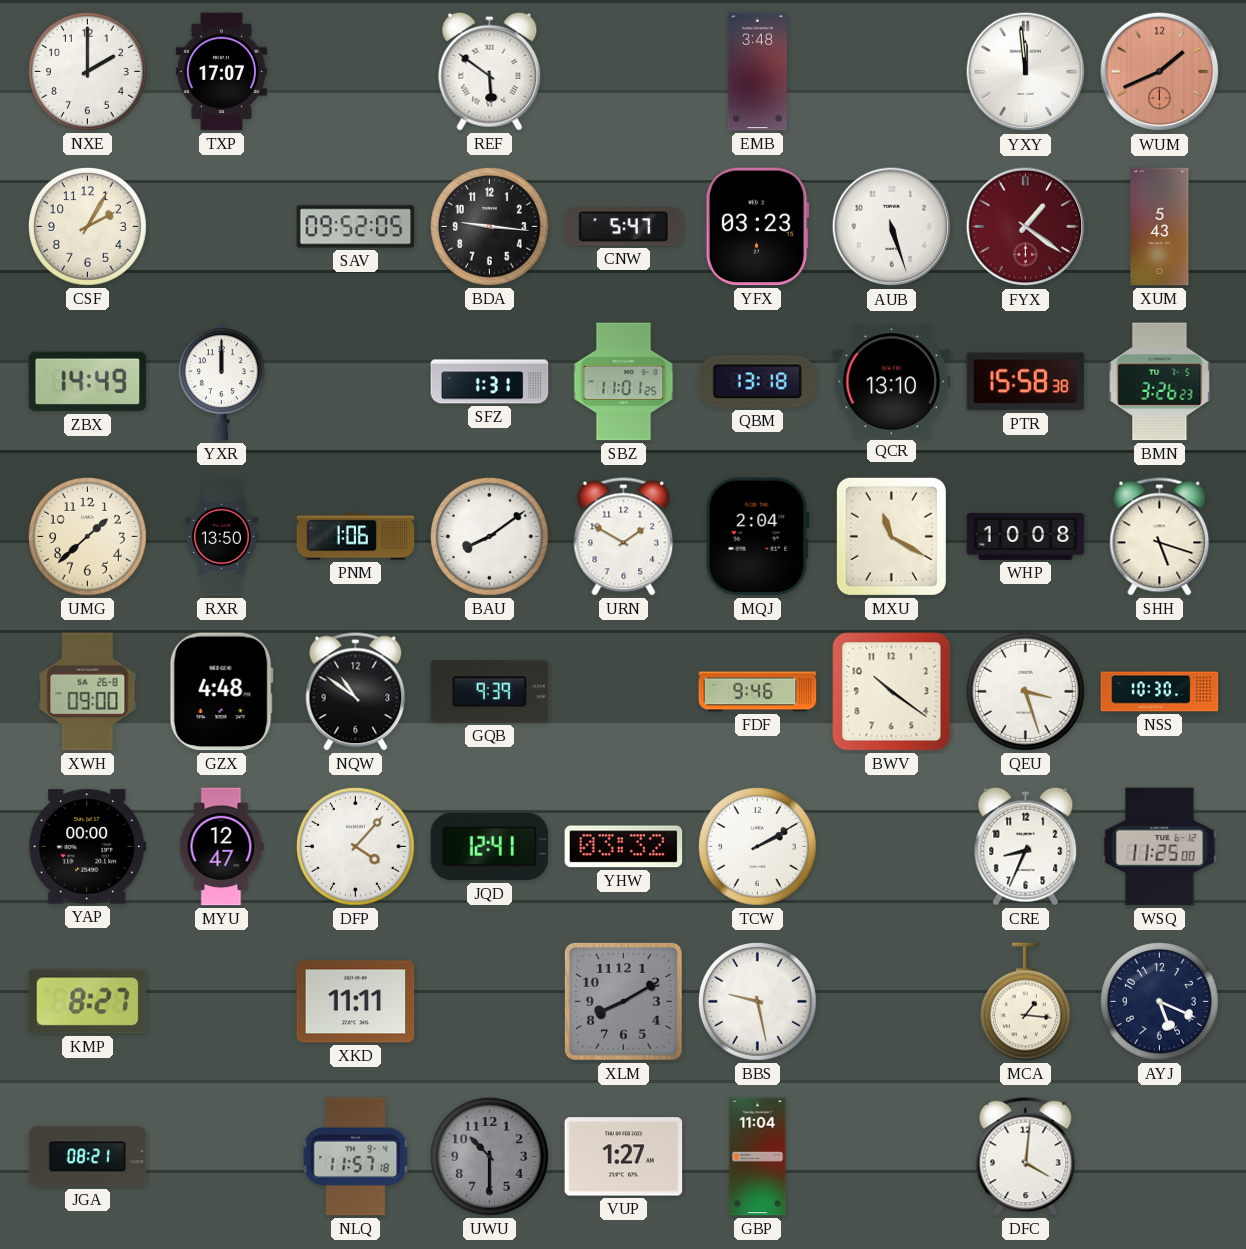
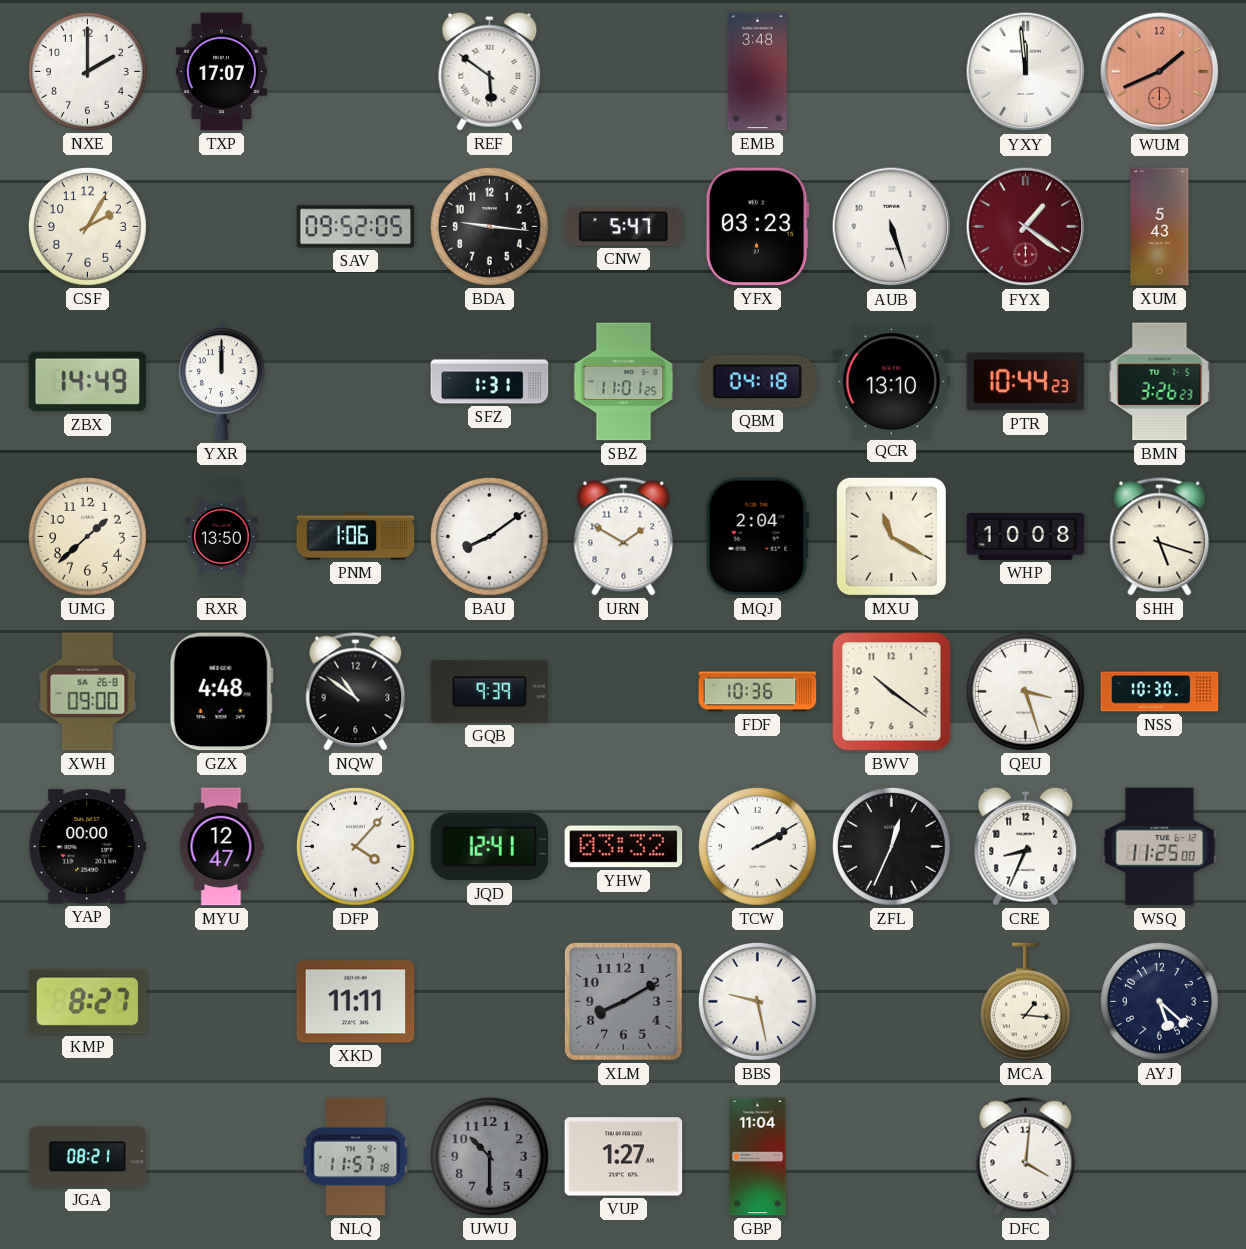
QBM: 13:18 -> 04:18 (758, 382)
PTR: 15:58 -> 10:44 (1026, 382)
FDF: 9:46 -> 10:36 (758, 692)
ZFL: none -> 12:34 (891, 846)
AYJ: 5:19 -> 5:22 (1159, 1001)
